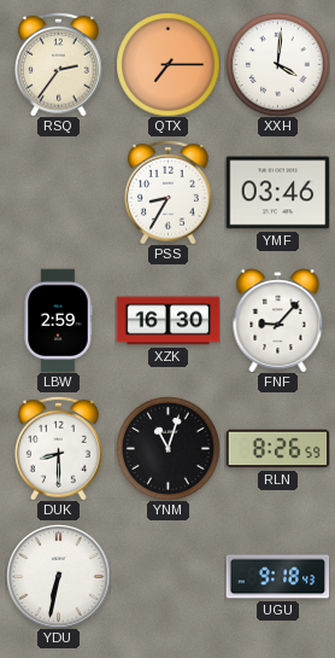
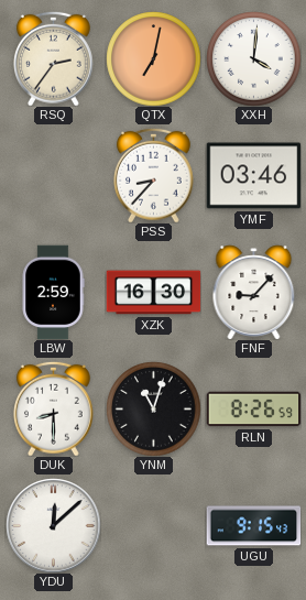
QTX: 7:15 -> 7:02 (153, 58)
PSS: 8:35 -> 8:37 (154, 175)
YDU: 6:32 -> 12:08 (53, 525)
UGU: 9:18 -> 9:15 (253, 526)
